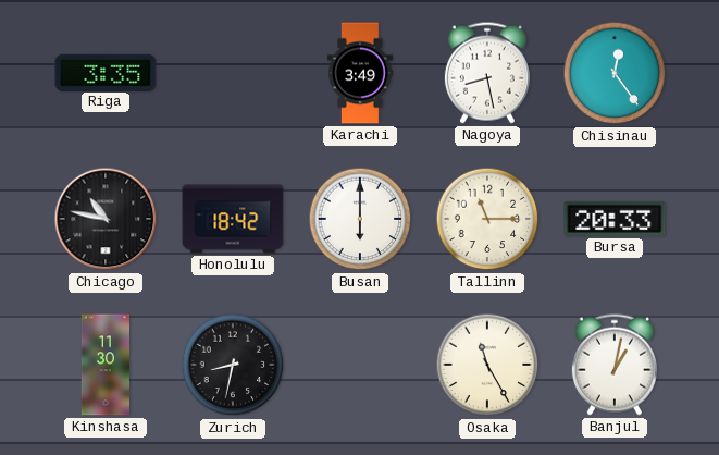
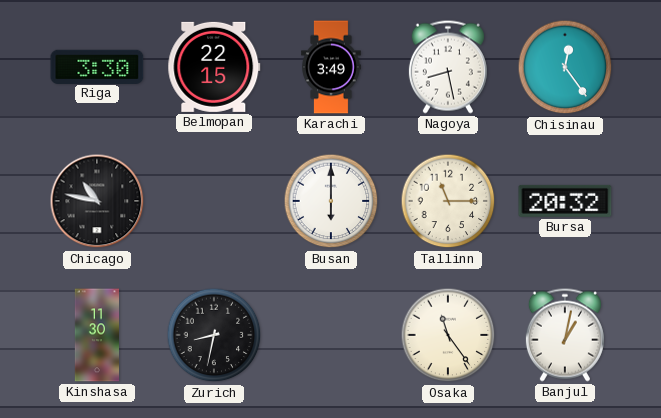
Riga: 3:35 -> 3:30 (97, 66)
Belmopan: none -> 22:15 (214, 67)
Honolulu: 18:42 -> none (233, 219)
Bursa: 20:33 -> 20:32 (565, 201)
Osaka: 11:25 -> 11:24 (448, 335)
